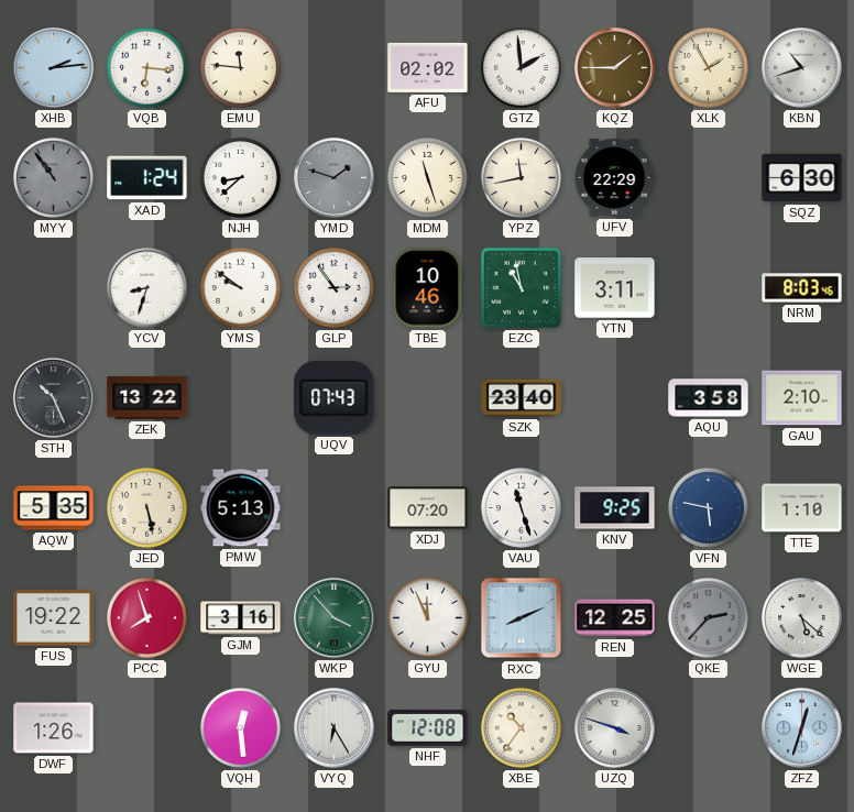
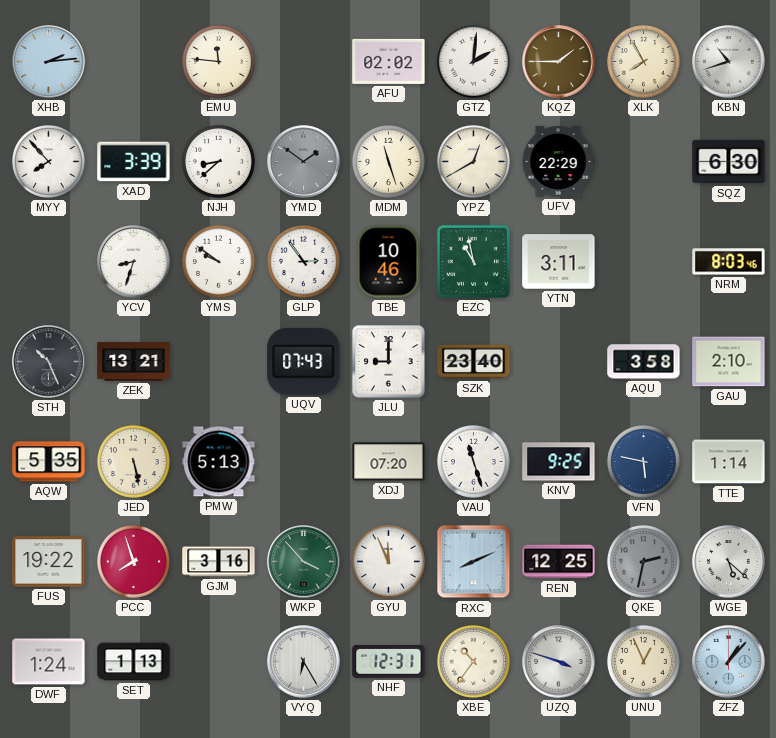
VQB: 6:16 -> none (146, 67)
GTZ: 1:59 -> 2:01 (473, 61)
XLK: 1:55 -> 7:55 (643, 61)
MYY: 10:54 -> 7:53 (48, 161)
MYY dial: grey -> white (48, 161)
XAD: 1:24 -> 3:39 (134, 162)
YMD: 1:48 -> 1:51 (304, 162)
YPZ: 11:43 -> 12:40 (473, 161)
ZEK: 13:22 -> 13:21 (134, 362)
JLU: none -> 9:00 (389, 362)
TTE: 1:10 -> 1:14 (729, 462)
QKE: 2:37 -> 2:32 (643, 561)
DWF: 1:26 -> 1:24 (49, 662)
SET: none -> 1:13 (134, 662)
VQH: 12:29 -> none (240, 727)
NHF: 12:08 -> 12:31 (389, 661)
UNU: none -> 12:56 (643, 661)
ZFZ: 12:33 -> 1:07 (729, 662)
